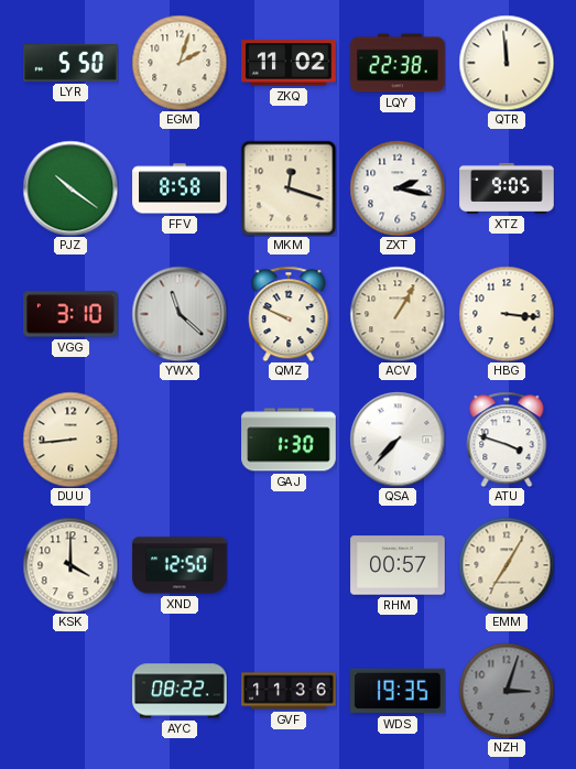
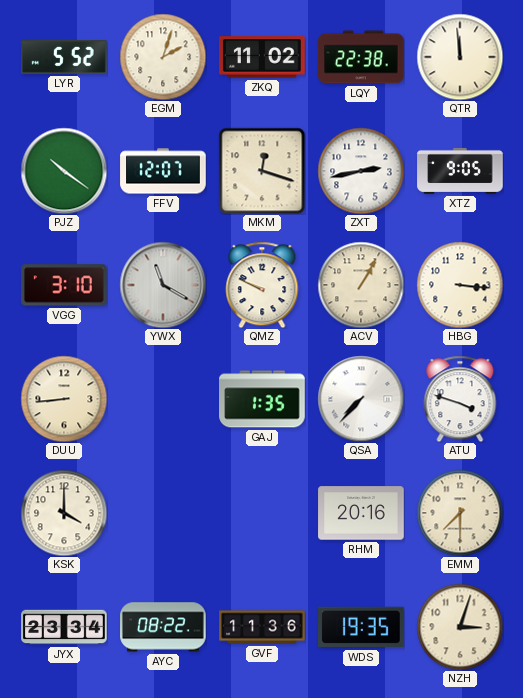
LYR: 5:50 -> 5:52 (64, 58)
FFV: 8:58 -> 12:07 (163, 171)
ZXT: 2:17 -> 2:43 (361, 171)
YWX: 11:22 -> 11:20 (163, 285)
GAJ: 1:30 -> 1:35 (262, 399)
XND: 12:50 -> none (180, 565)
RHM: 00:57 -> 20:16 (361, 513)
EMM: 7:05 -> 7:30 (460, 513)
JYX: none -> 23:34 (64, 627)
NZH dial: grey -> cream (460, 627)
